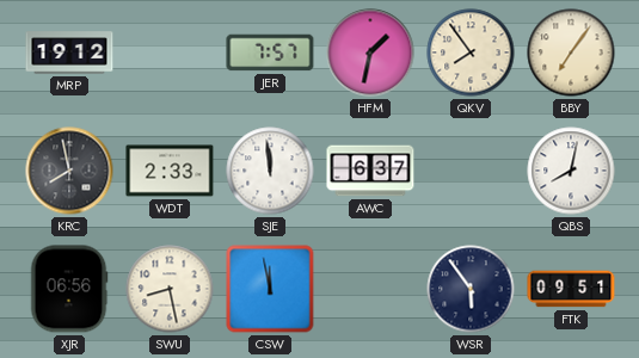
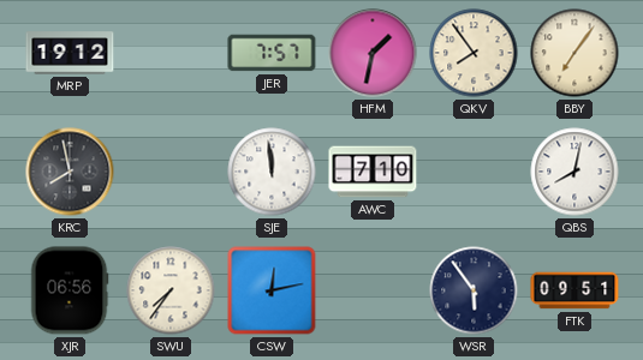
WDT: 2:33 -> none (170, 171)
AWC: 6:37 -> 7:10 (373, 172)
SWU: 8:28 -> 7:36 (171, 290)
CSW: 11:58 -> 12:13 (272, 290)
